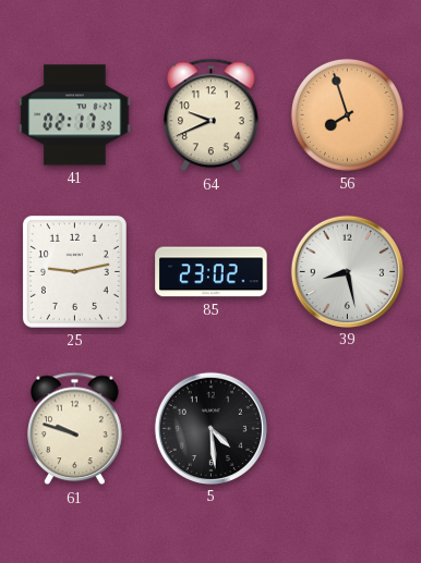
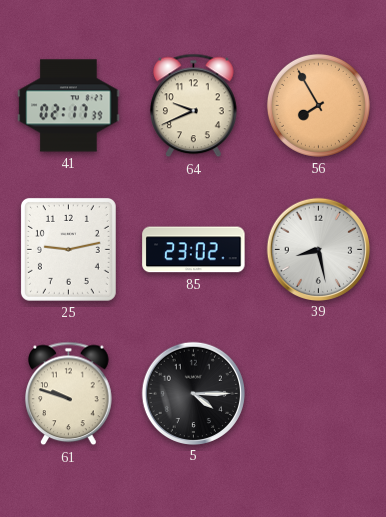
56: 7:57 -> 7:55 (318, 105)
5: 4:29 -> 4:15 (193, 393)
